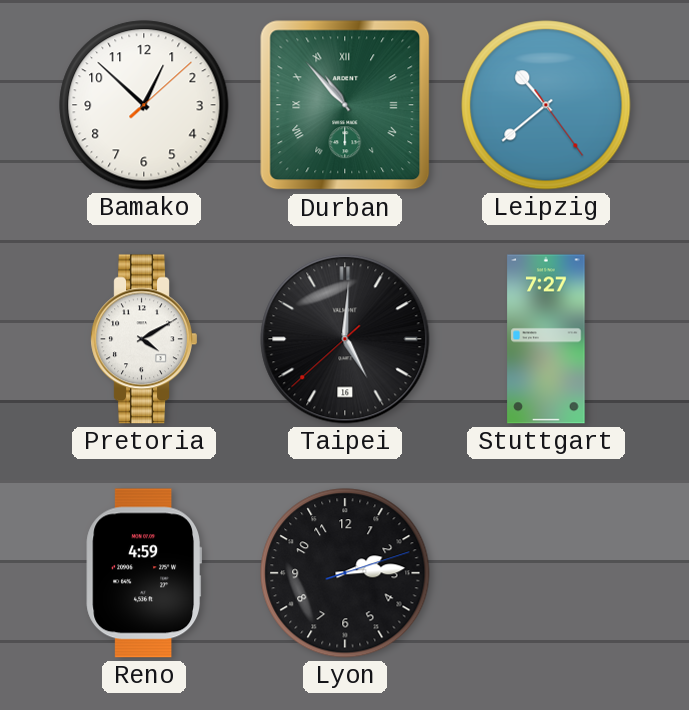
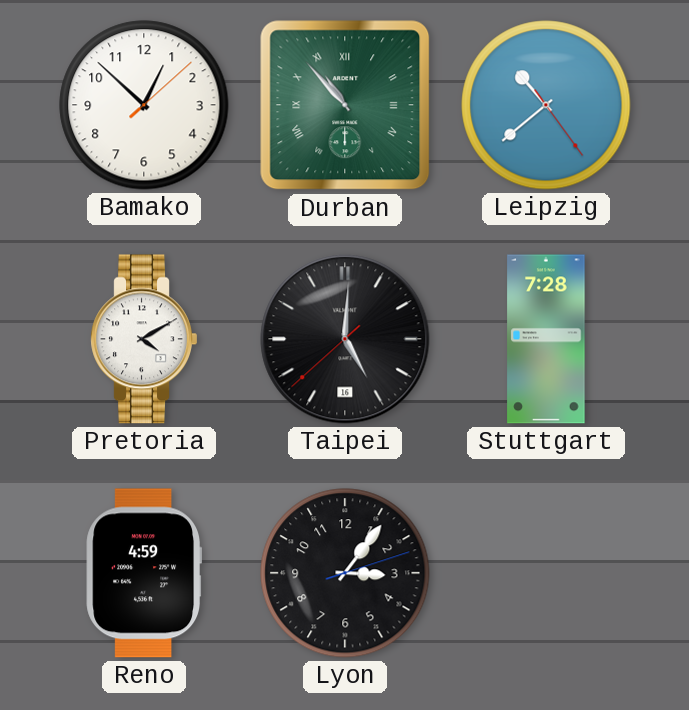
Stuttgart: 7:27 -> 7:28 (546, 339)
Lyon: 2:14 -> 3:06 (345, 573)
